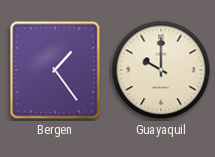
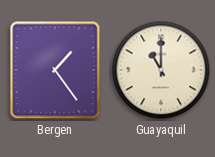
Guayaquil: 10:00 -> 11:00 (161, 70)
